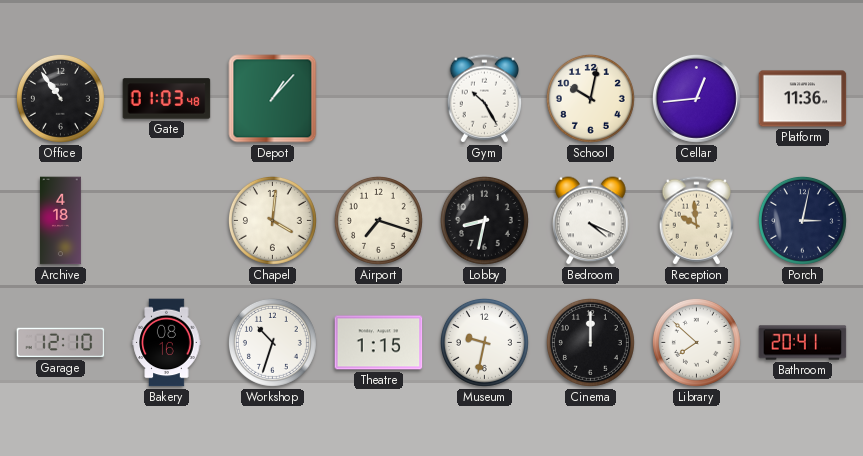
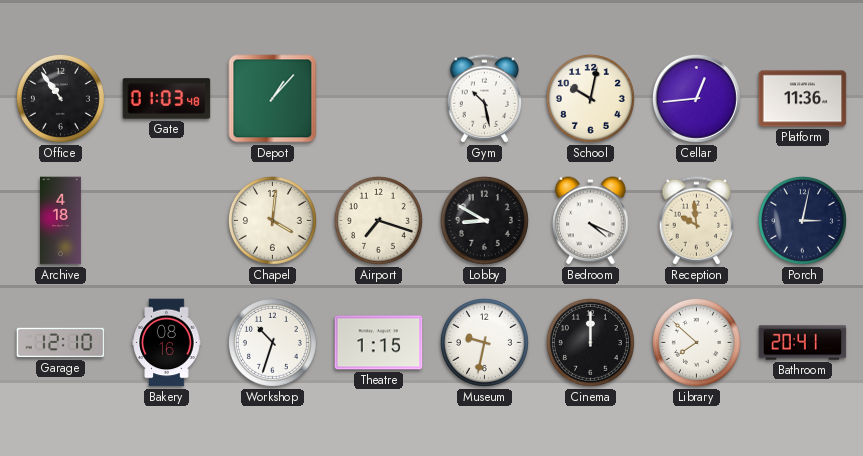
Gym: 10:25 -> 10:28 (485, 99)
Lobby: 8:32 -> 8:50 (484, 220)
